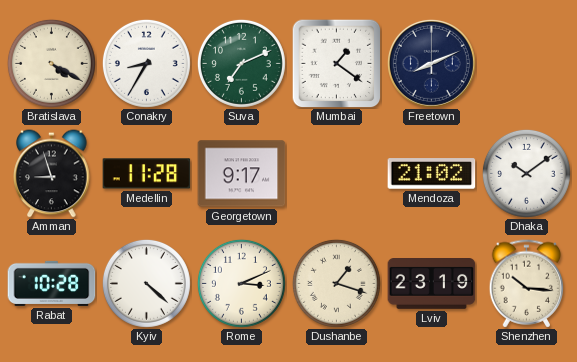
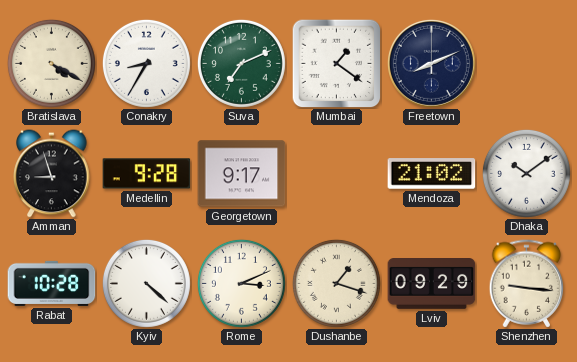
Medellin: 11:28 -> 9:28 (147, 174)
Lviv: 23:19 -> 09:29 (432, 284)
Shenzhen: 10:16 -> 9:16 (527, 284)
